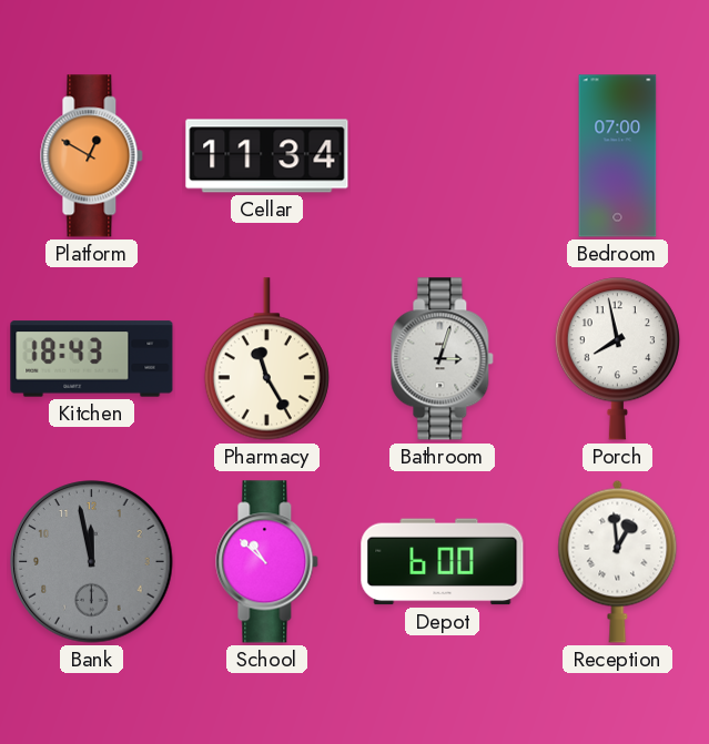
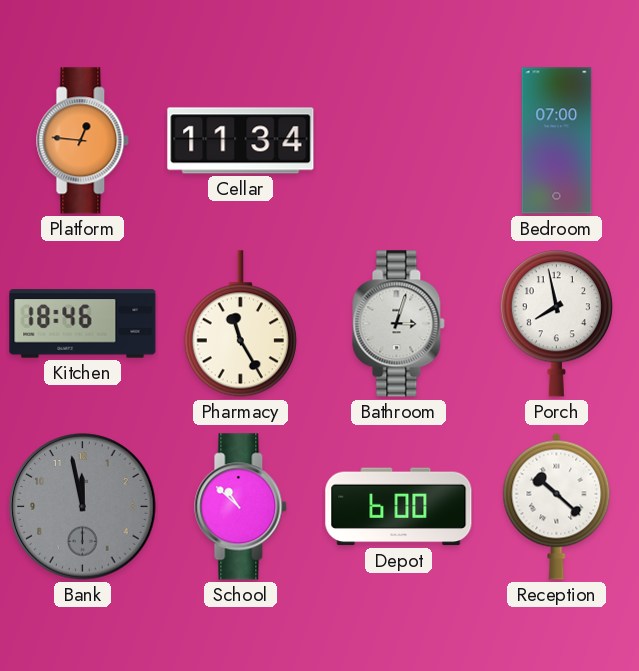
Platform: 12:50 -> 12:46 (83, 141)
Kitchen: 18:43 -> 18:46 (83, 324)
Reception: 12:59 -> 10:22 (557, 506)
